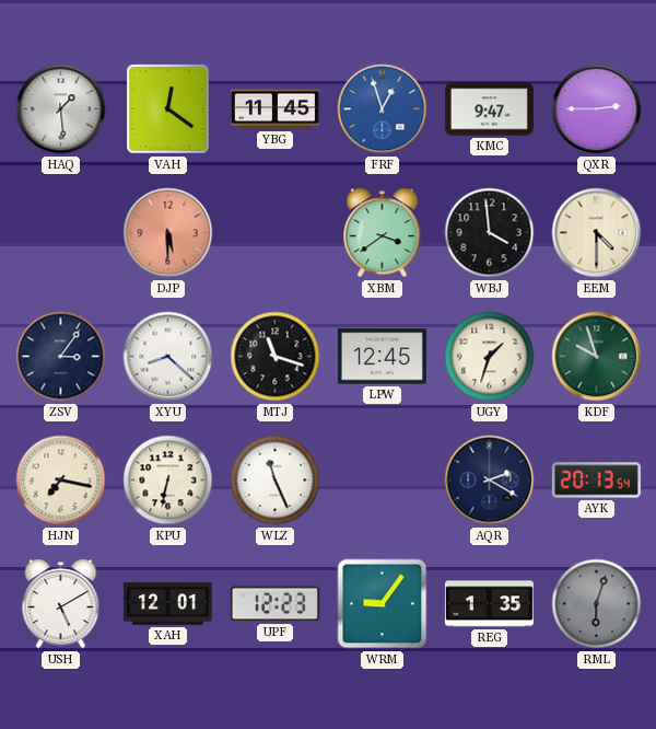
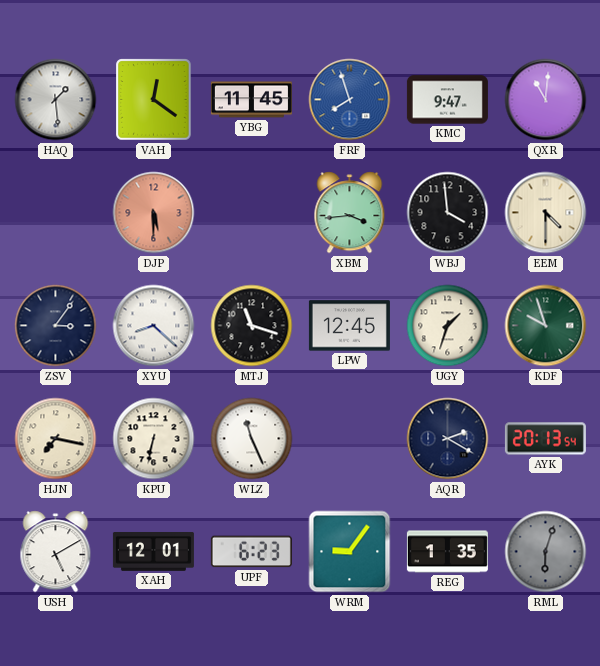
FRF: 12:57 -> 7:57 (350, 100)
QXR: 2:45 -> 11:01 (546, 100)
XBM: 3:39 -> 3:44 (350, 213)
UPF: 12:23 -> 6:23 (251, 552)
